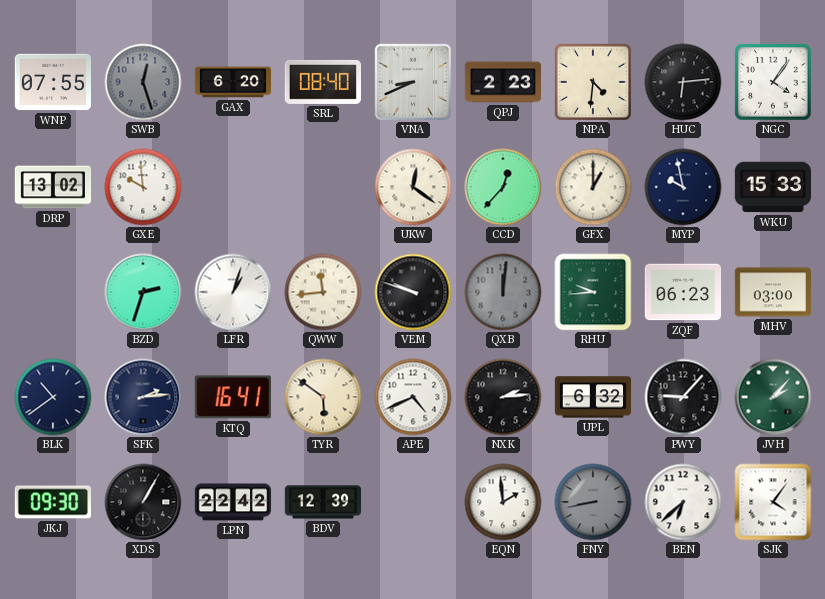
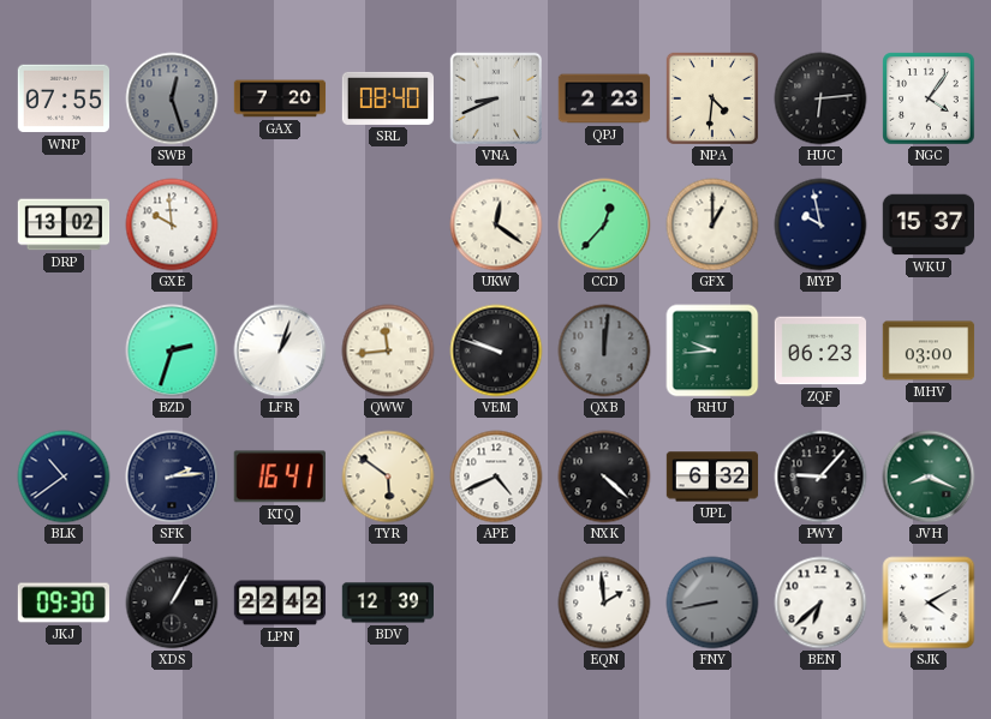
GAX: 6:20 -> 7:20 (280, 98)
WKU: 15:33 -> 15:37 (927, 224)
NXK: 2:14 -> 4:22 (604, 477)
JVH: 2:07 -> 8:19 (929, 477)
SJK: 4:06 -> 4:10 (929, 603)
